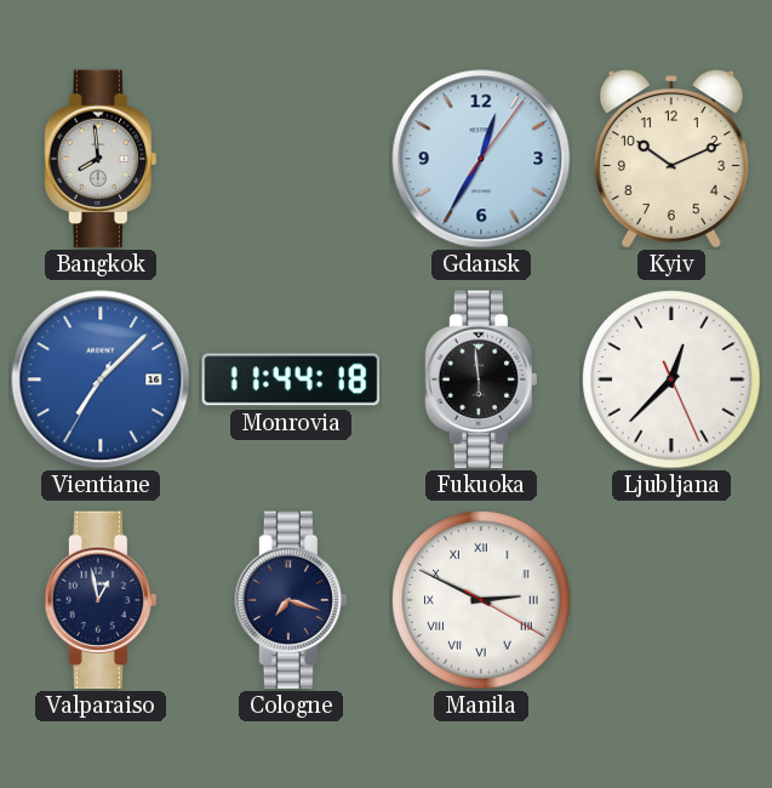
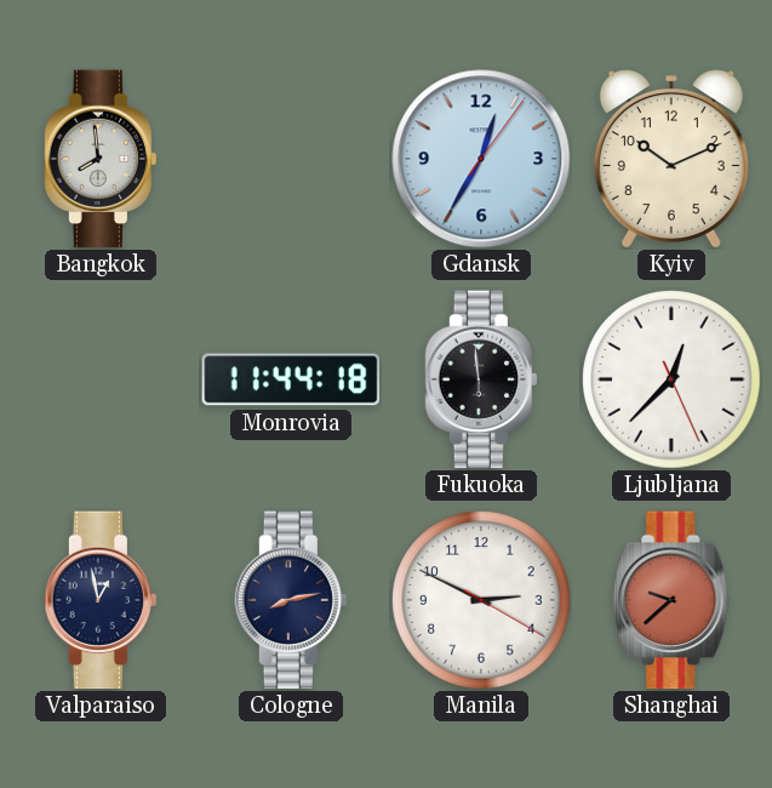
Vientiane: 7:07 -> none (101, 379)
Cologne: 7:18 -> 8:13 (290, 600)
Manila numerals: Roman -> Arabic (481, 600)
Shanghai: none -> 9:38 (671, 600)
